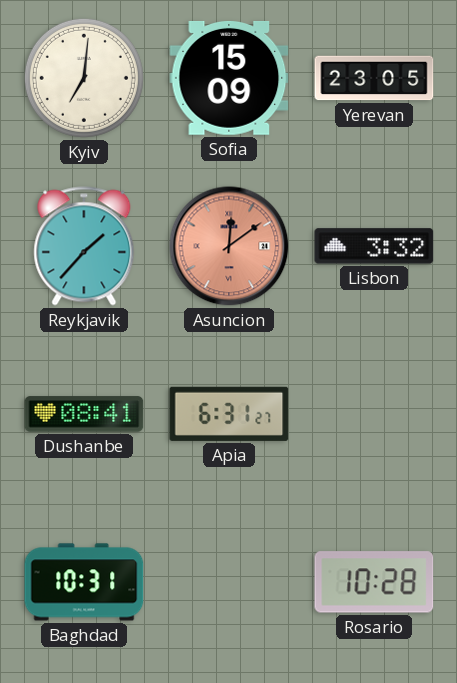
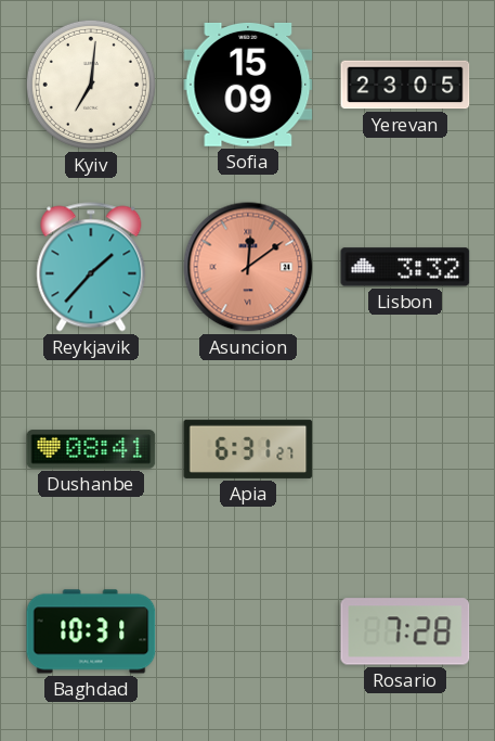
Rosario: 10:28 -> 7:28 (405, 631)
